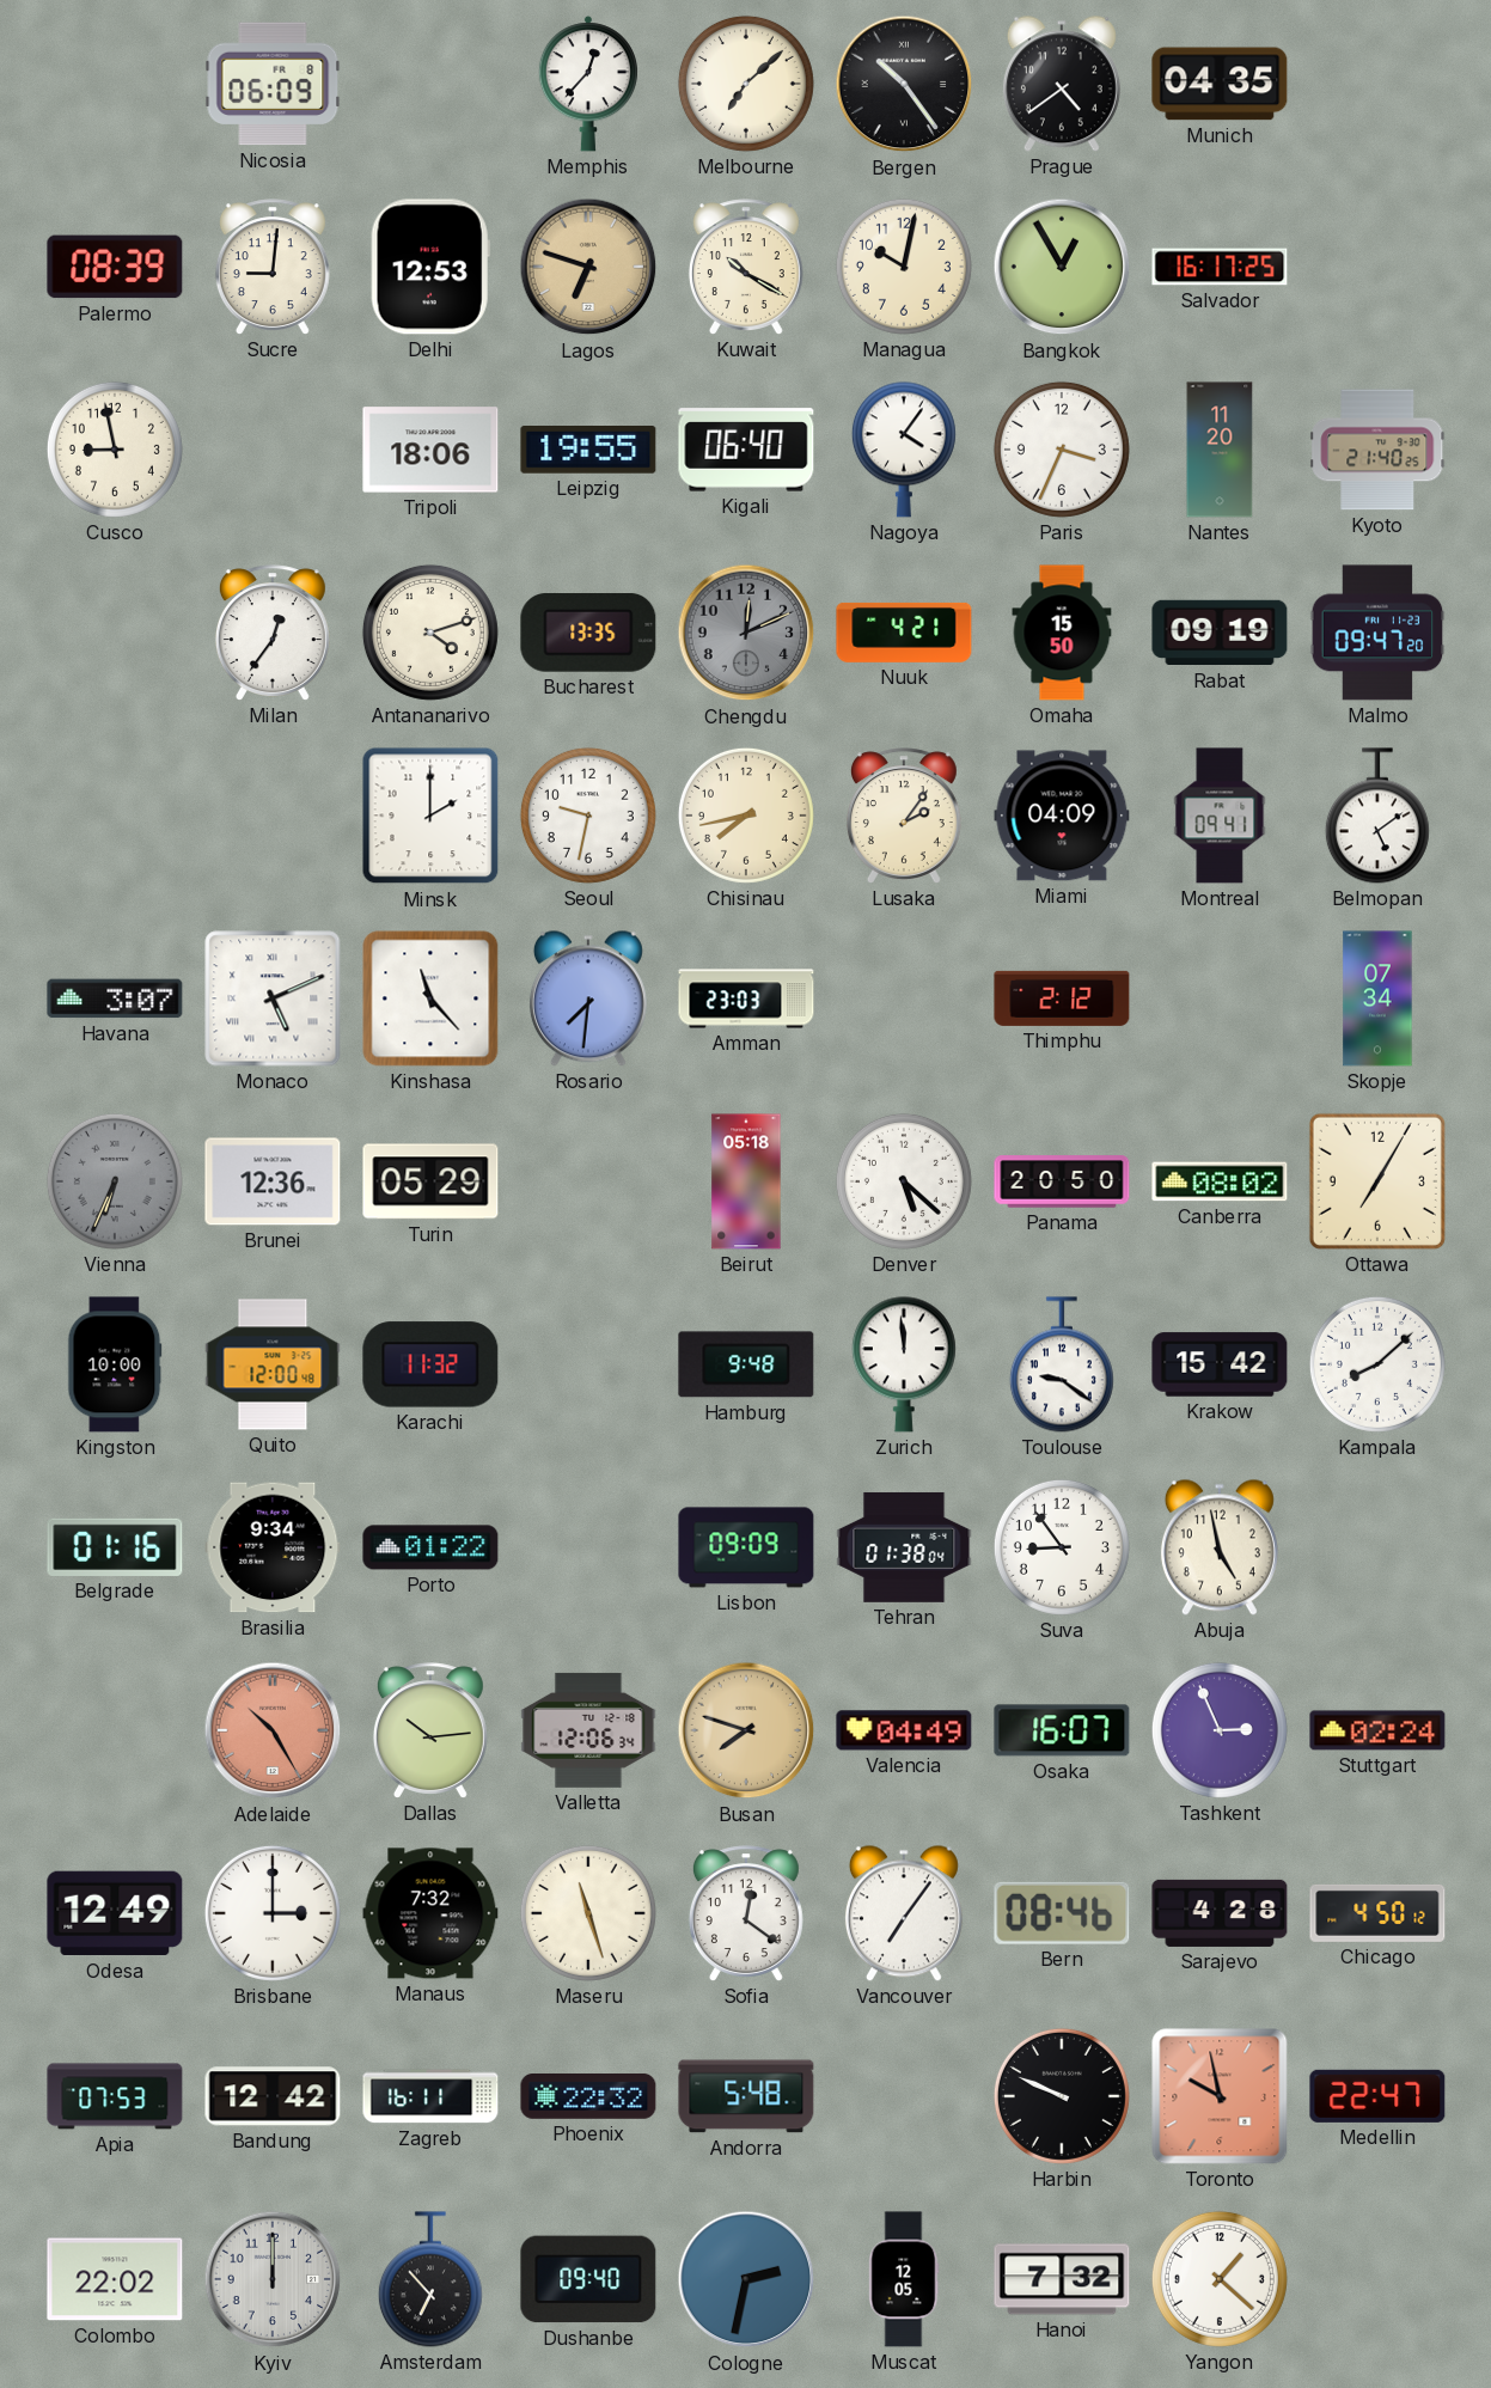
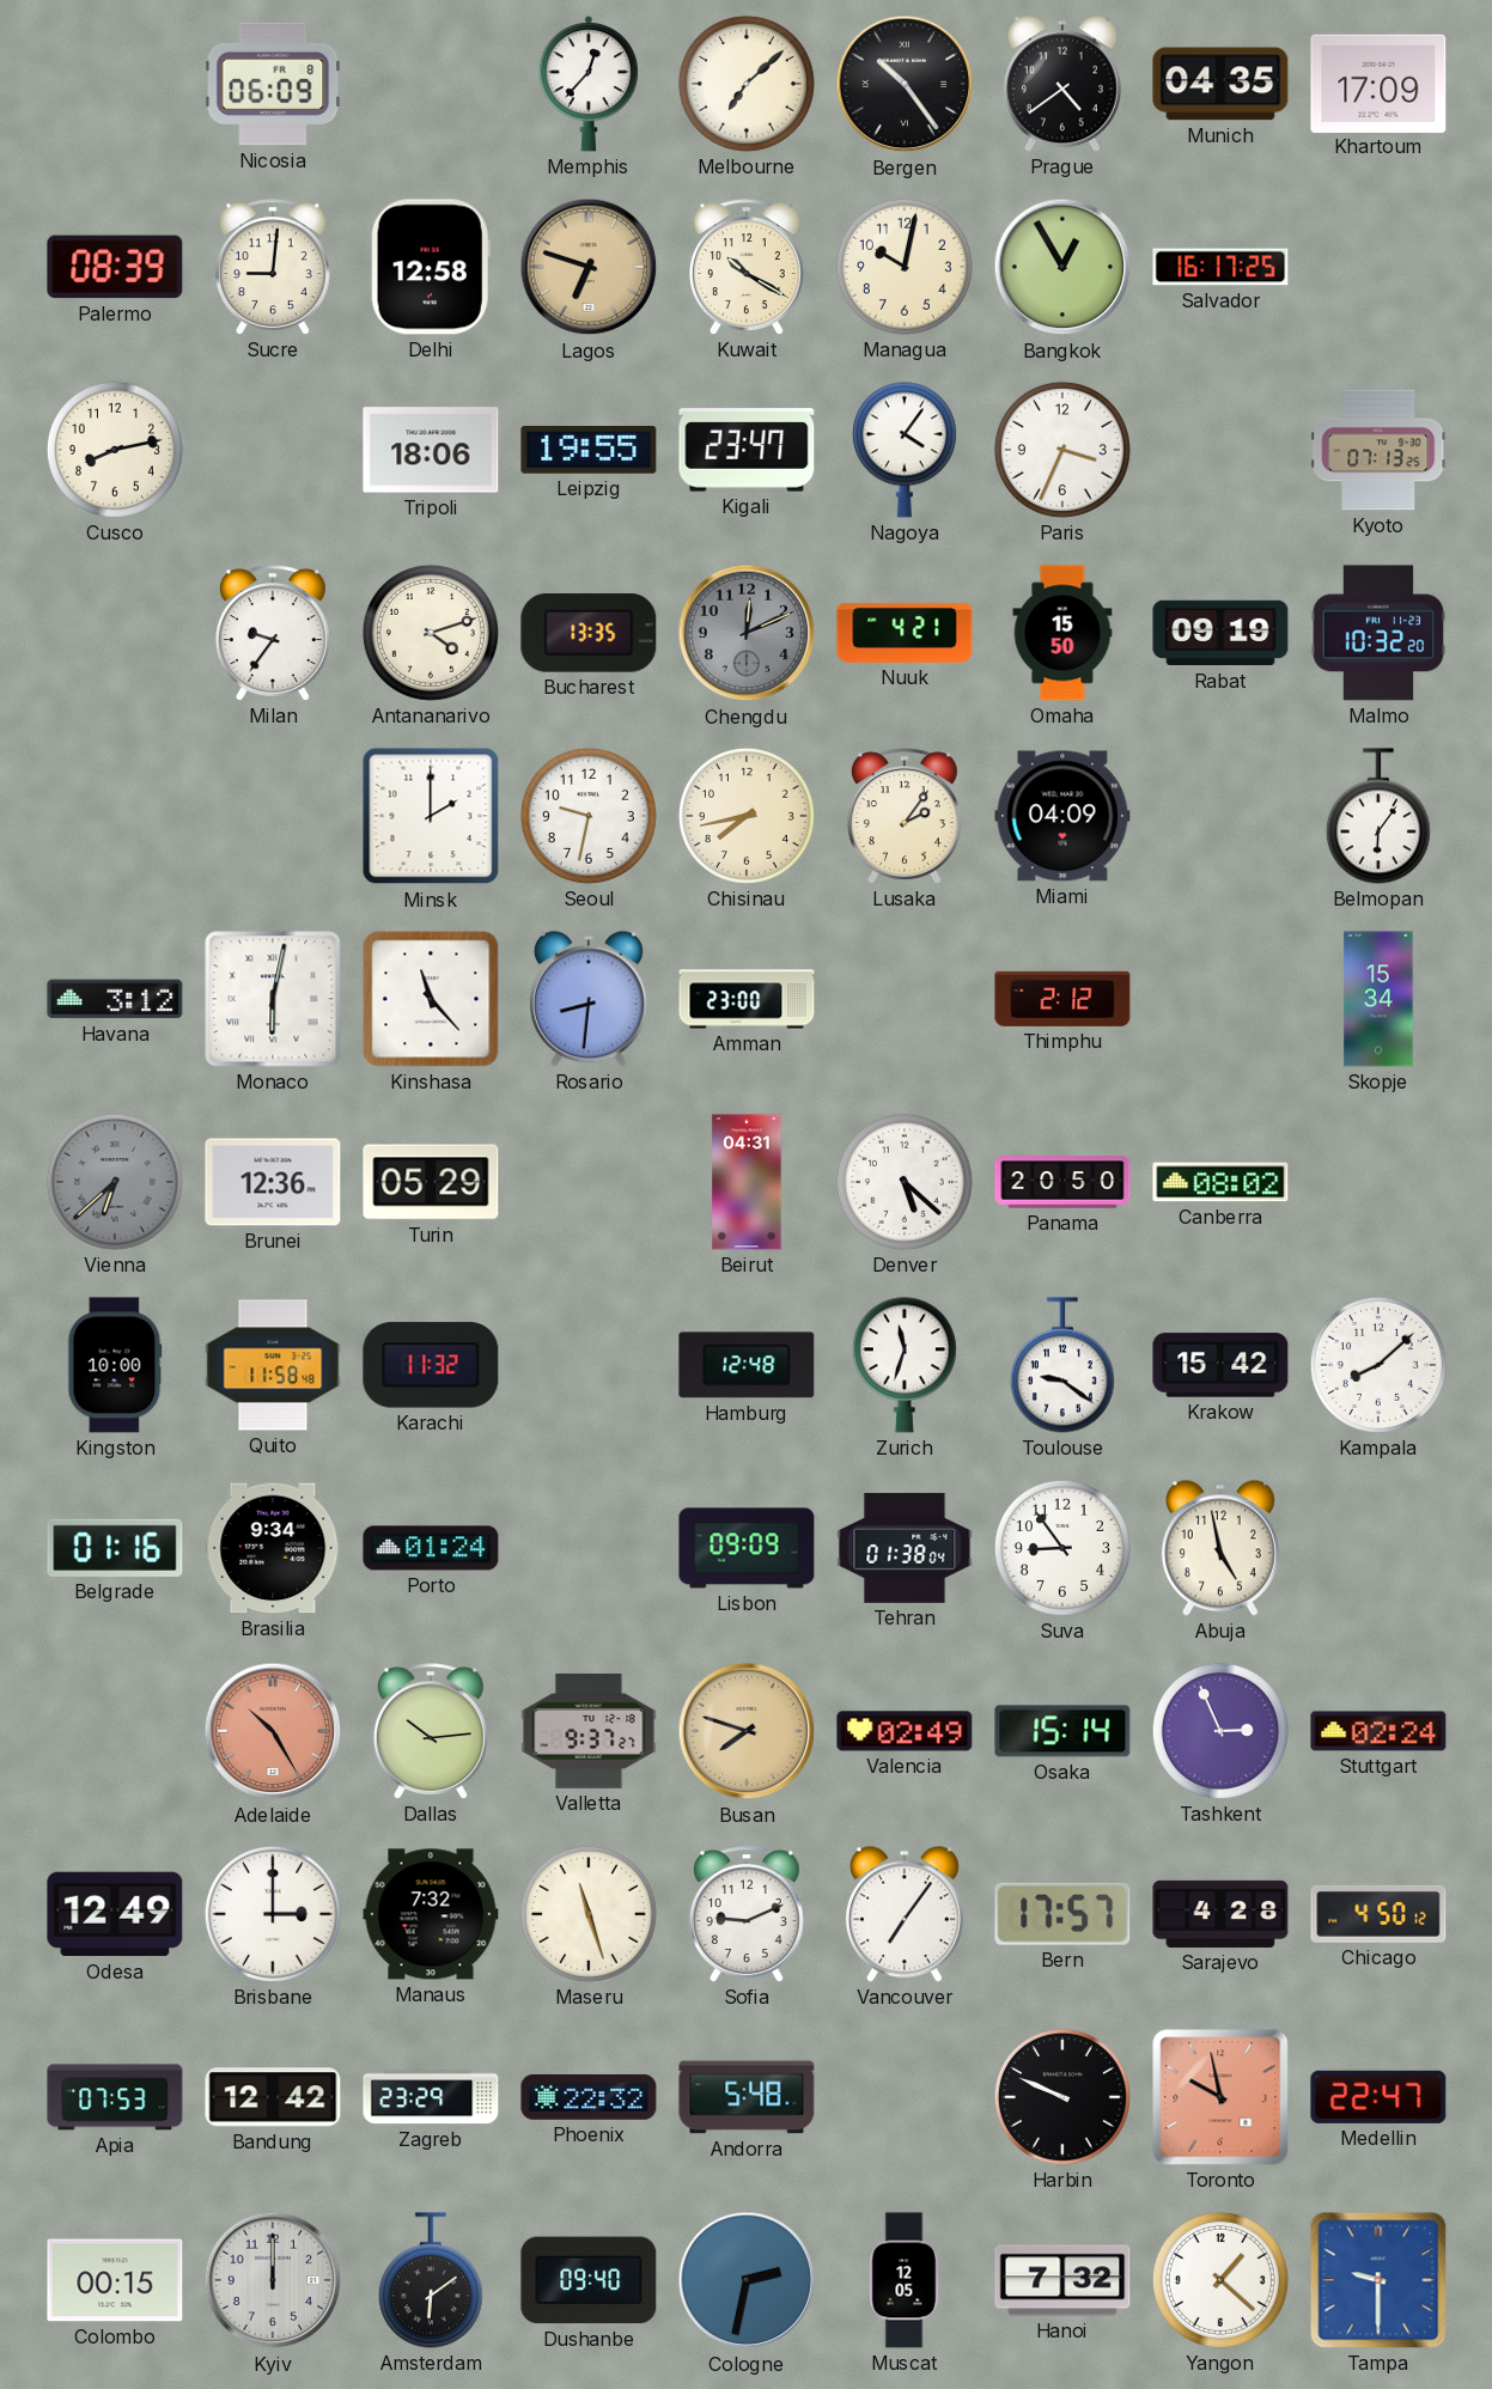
Khartoum: none -> 17:09 (1378, 83)
Delhi: 12:53 -> 12:58 (431, 267)
Cusco: 8:58 -> 8:13 (115, 450)
Kigali: 06:40 -> 23:47 (747, 450)
Nantes: 11:20 -> none (1220, 450)
Kyoto: 21:40 -> 07:13 (1378, 450)
Milan: 12:36 -> 9:36 (273, 633)
Malmo: 09:47 -> 10:32 (1378, 633)
Montreal: 09:41 -> none (1220, 816)
Belmopan: 5:09 -> 6:06 (1378, 816)
Havana: 3:07 -> 3:12 (115, 999)
Monaco: 5:11 -> 6:02 (273, 999)
Rosario: 7:31 -> 8:31 (589, 999)
Amman: 23:03 -> 23:00 (747, 999)
Skopje: 07:34 -> 15:34 (1378, 999)
Vienna: 6:34 -> 6:38 (115, 1182)
Beirut: 05:18 -> 04:31 (747, 1182)
Ottawa: 7:05 -> none (1377, 1181)
Quito: 12:00 -> 11:58 (273, 1365)
Hamburg: 9:48 -> 12:48 (747, 1365)
Zurich: 11:59 -> 11:33 (905, 1365)
Porto: 01:22 -> 01:24 (431, 1548)
Valletta: 12:06 -> 9:37 (589, 1731)
Valencia: 04:49 -> 02:49 (905, 1731)
Osaka: 16:07 -> 15:14 (1062, 1731)
Sofia: 12:21 -> 9:11 (747, 1914)
Bern: 08:46 -> 17:57 (1062, 1914)
Zagreb: 16:11 -> 23:29 (431, 2097)
Colombo: 22:02 -> 00:15 (115, 2280)
Amsterdam: 6:53 -> 6:09 (431, 2280)
Tampa: none -> 9:30 (1378, 2280)
